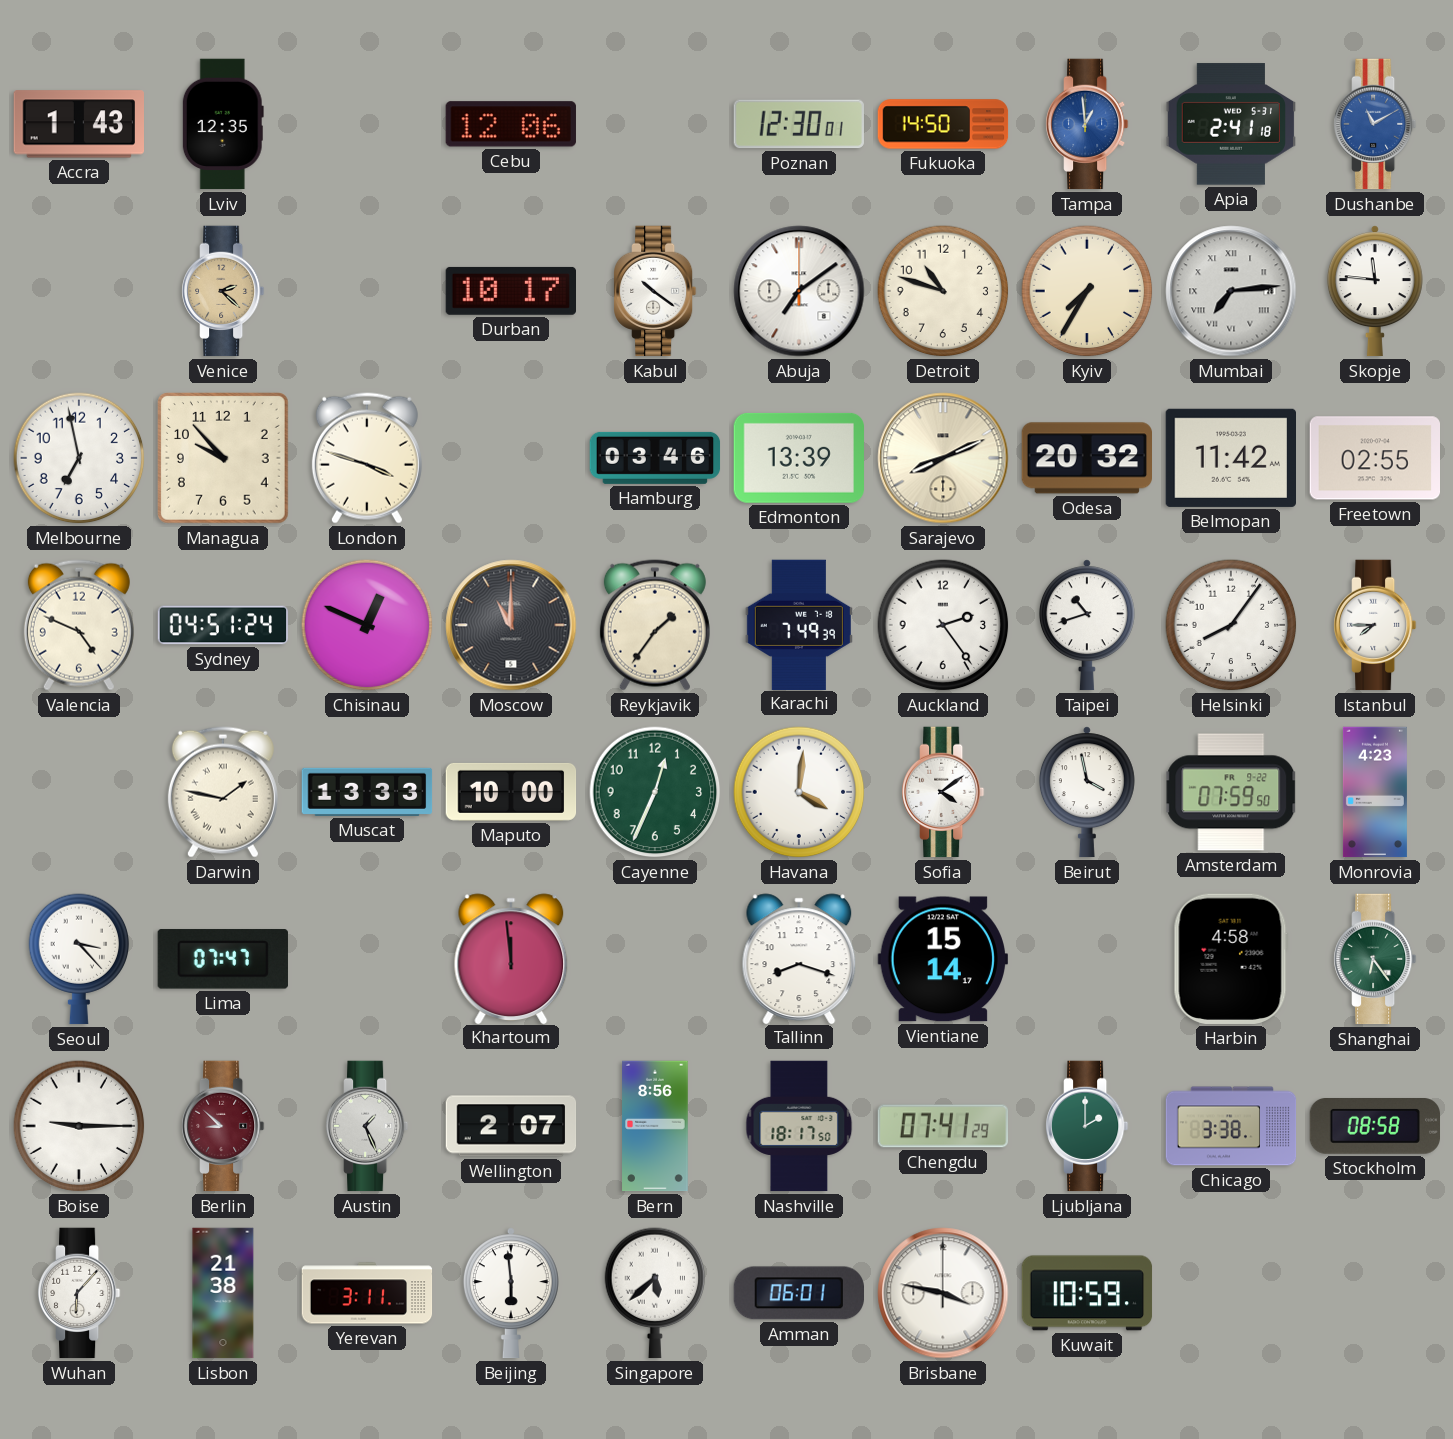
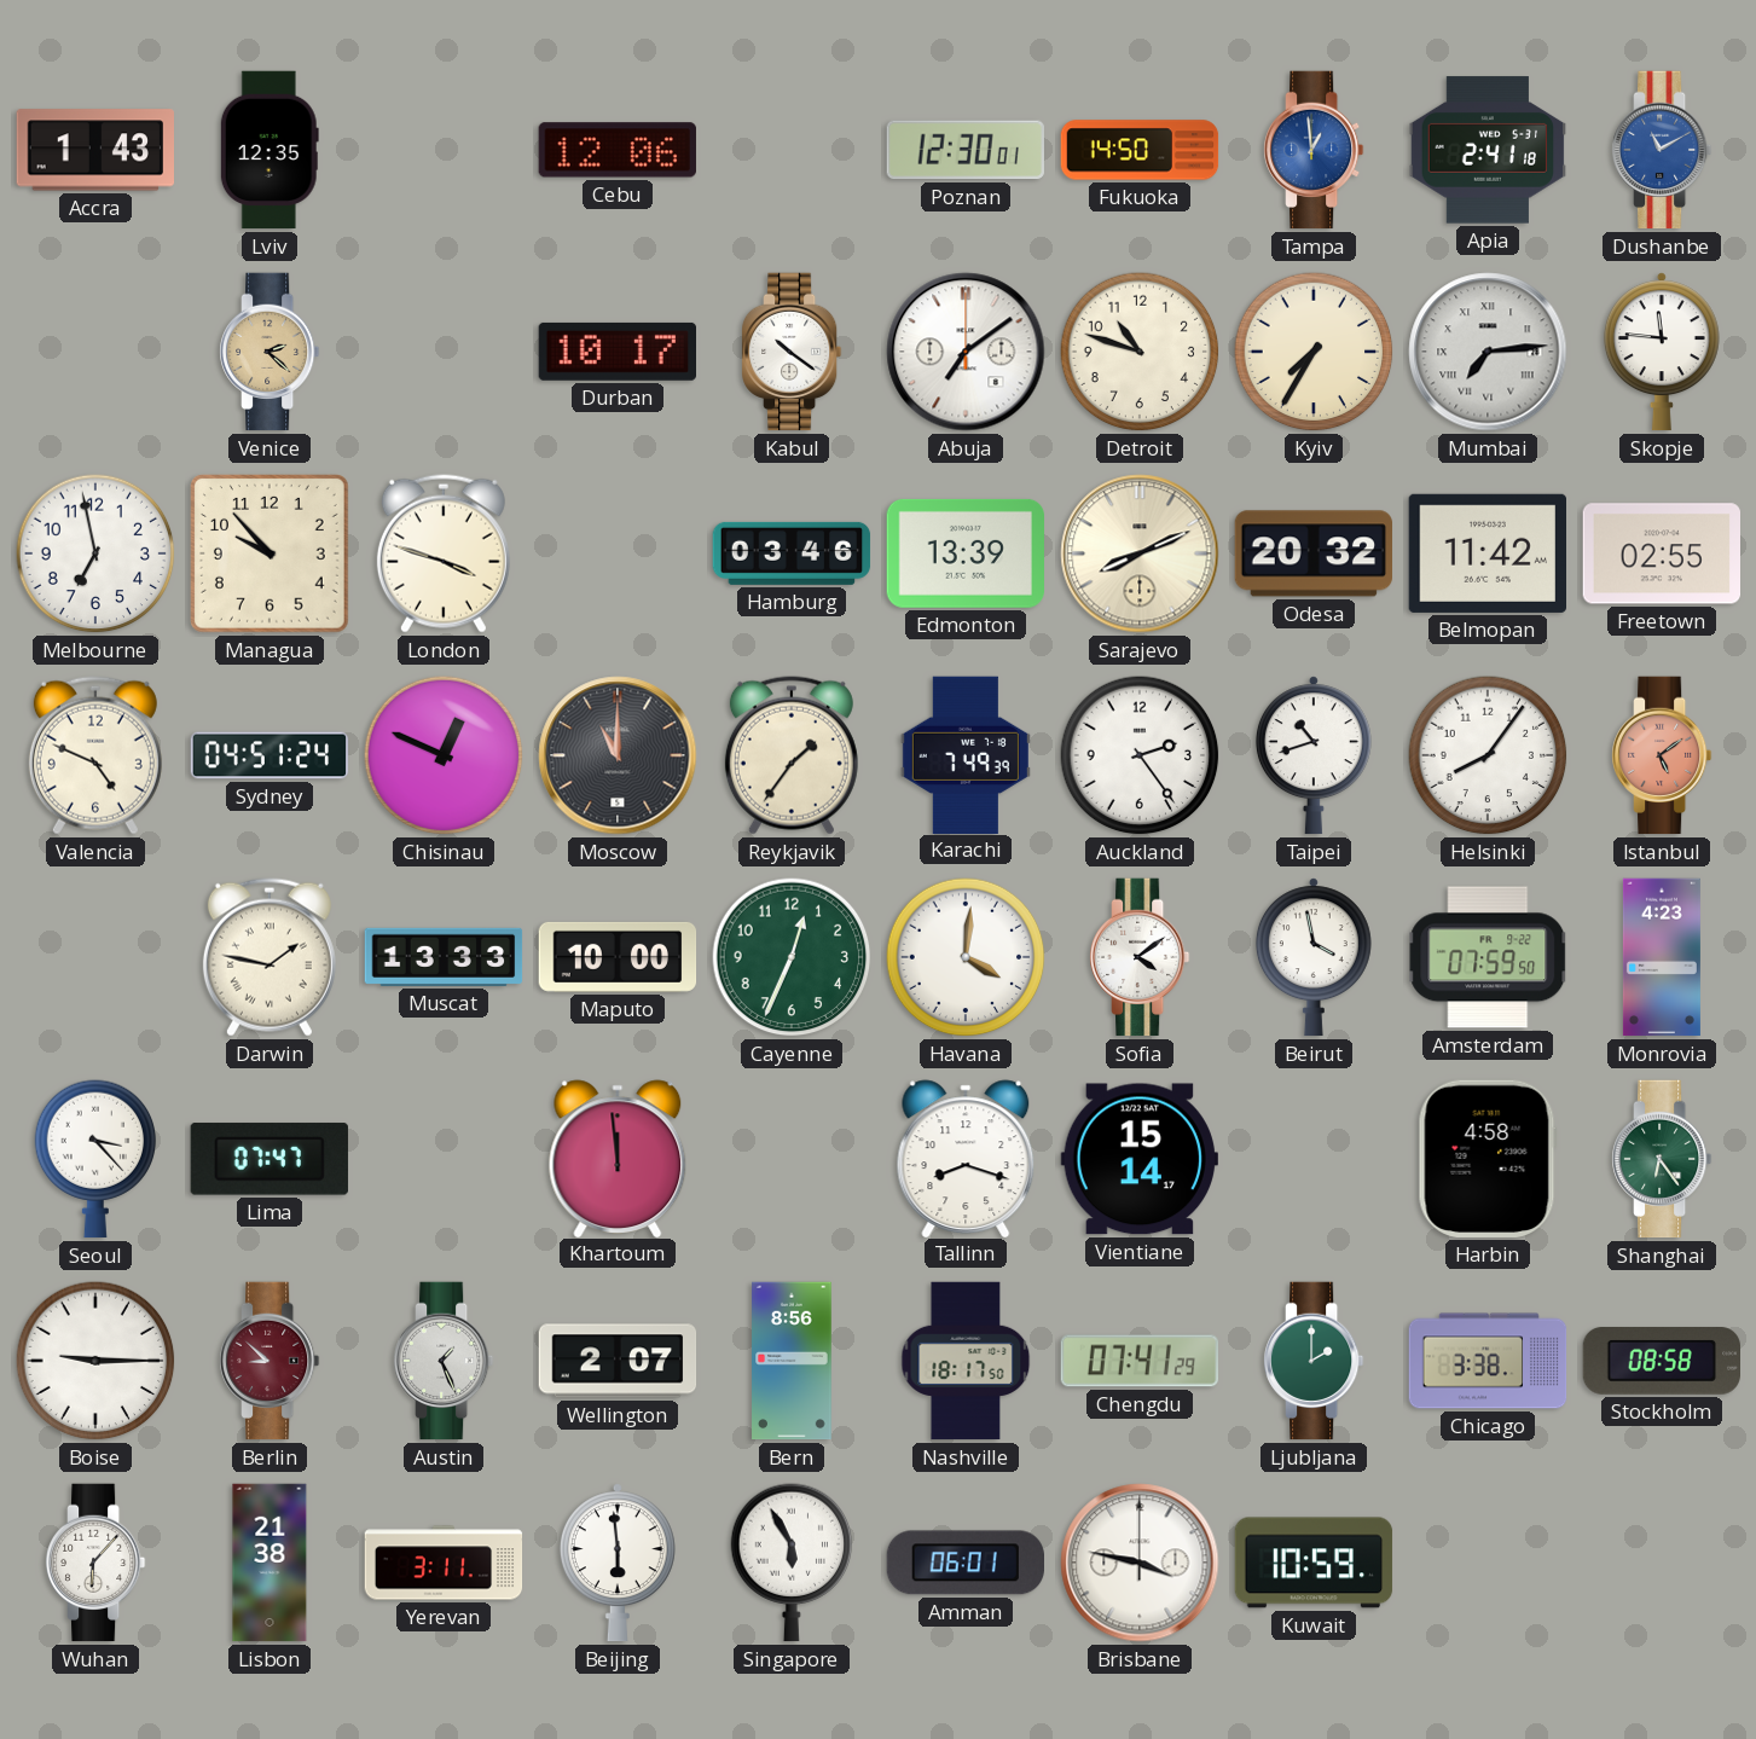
Istanbul: 7:45 -> 5:09 (1663, 755)
Istanbul dial: white -> salmon (1663, 755)
Singapore: 5:38 -> 5:55 (792, 1563)
